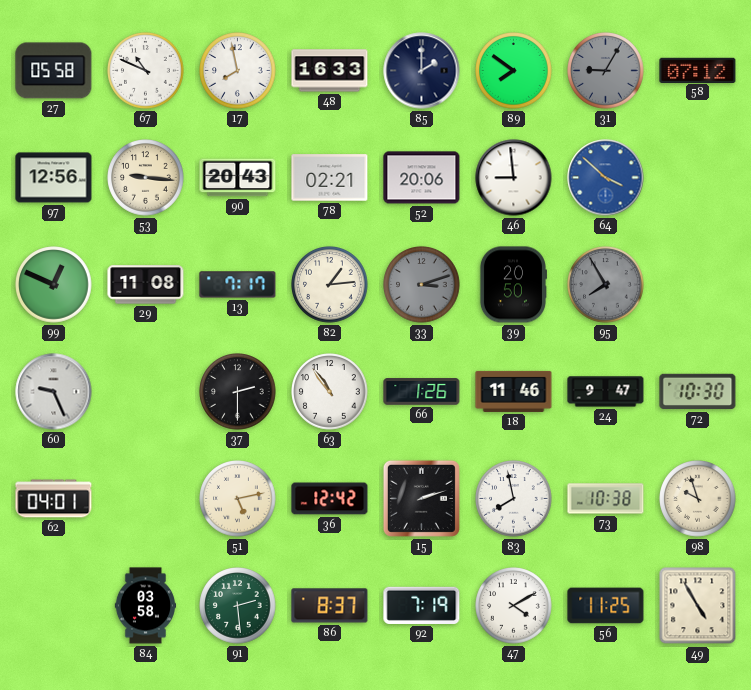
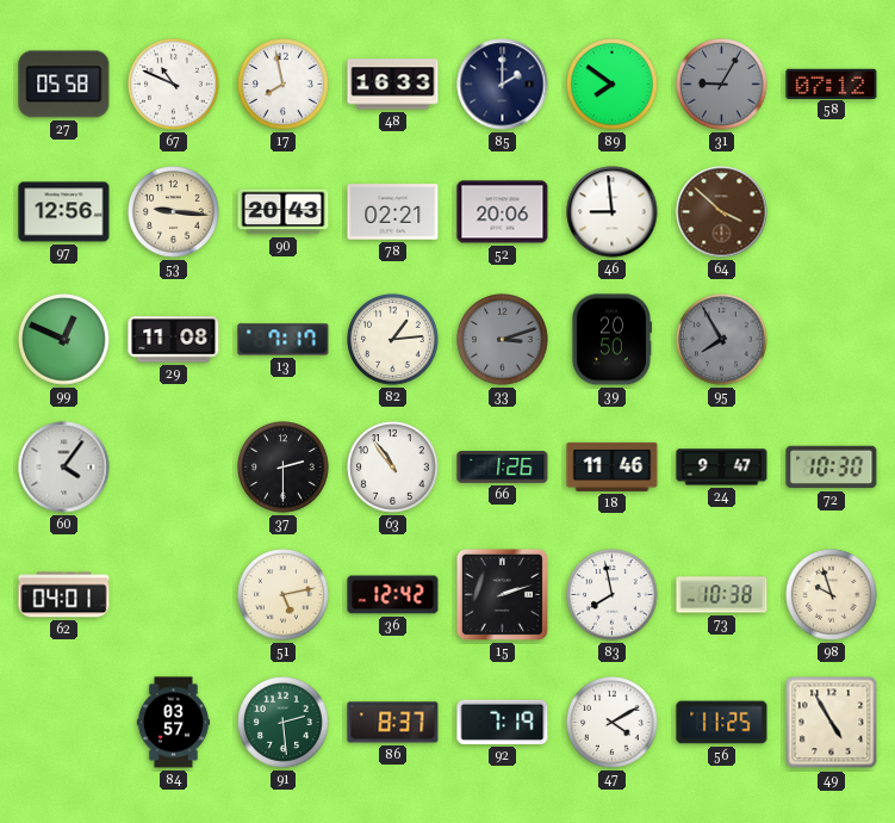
64 dial: blue -> brown (722, 212)
60: 9:26 -> 4:06 (64, 468)
84: 03:58 -> 03:57 (173, 723)
